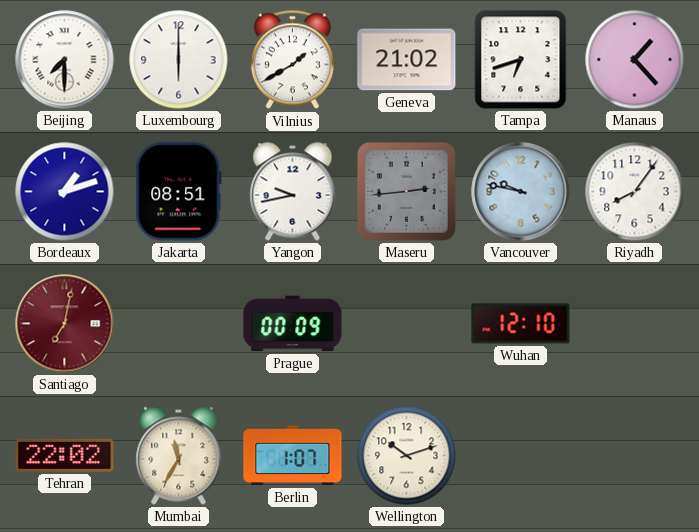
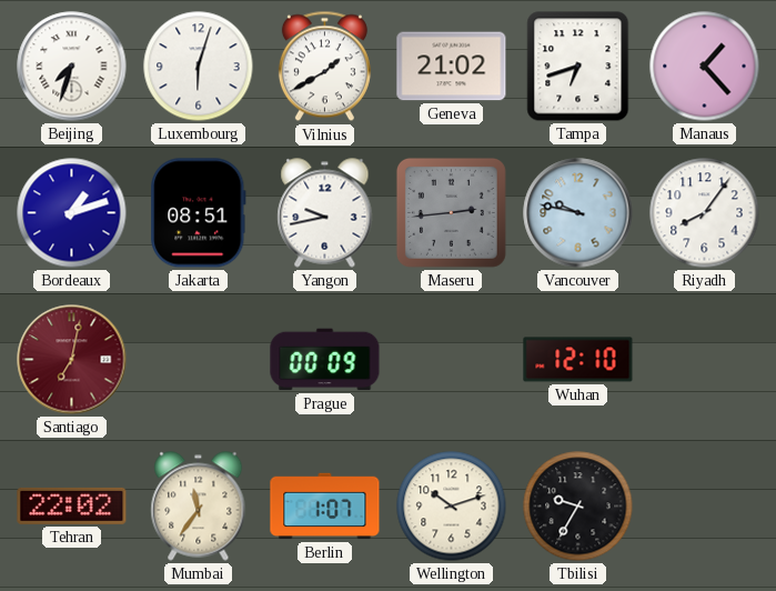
Beijing: 7:30 -> 7:33 (72, 67)
Luxembourg: 6:00 -> 6:03 (199, 67)
Mumbai: 11:35 -> 11:36 (199, 507)
Tbilisi: none -> 9:35 (578, 507)
